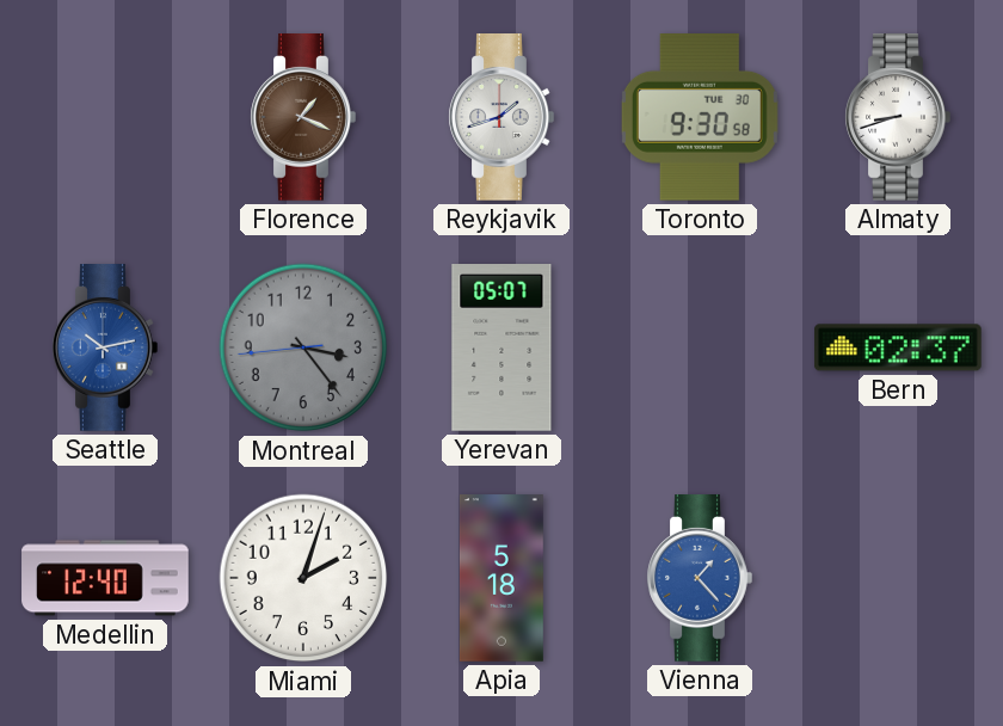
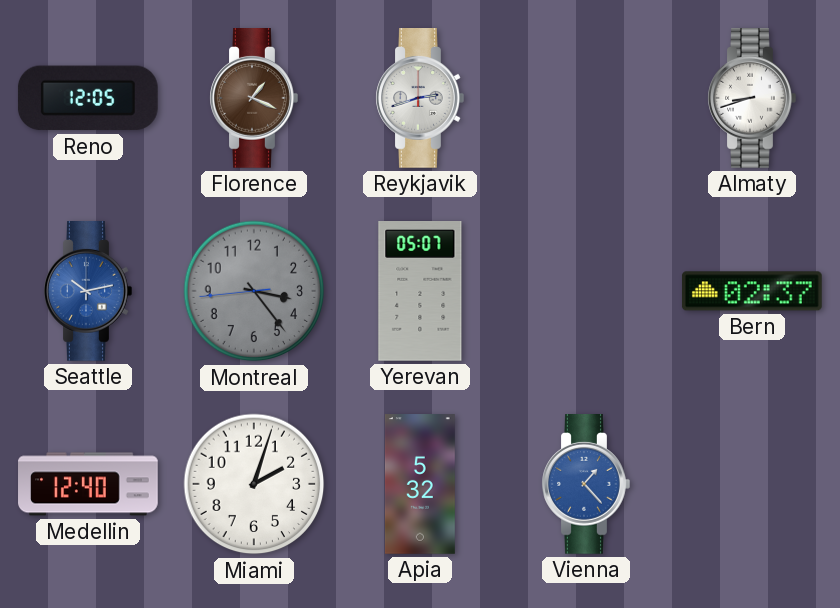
Reno: none -> 12:05 (88, 98)
Reykjavik: 1:42 -> 2:42 (420, 99)
Toronto: 9:30 -> none (700, 117)
Apia: 5:18 -> 5:32 (420, 484)
